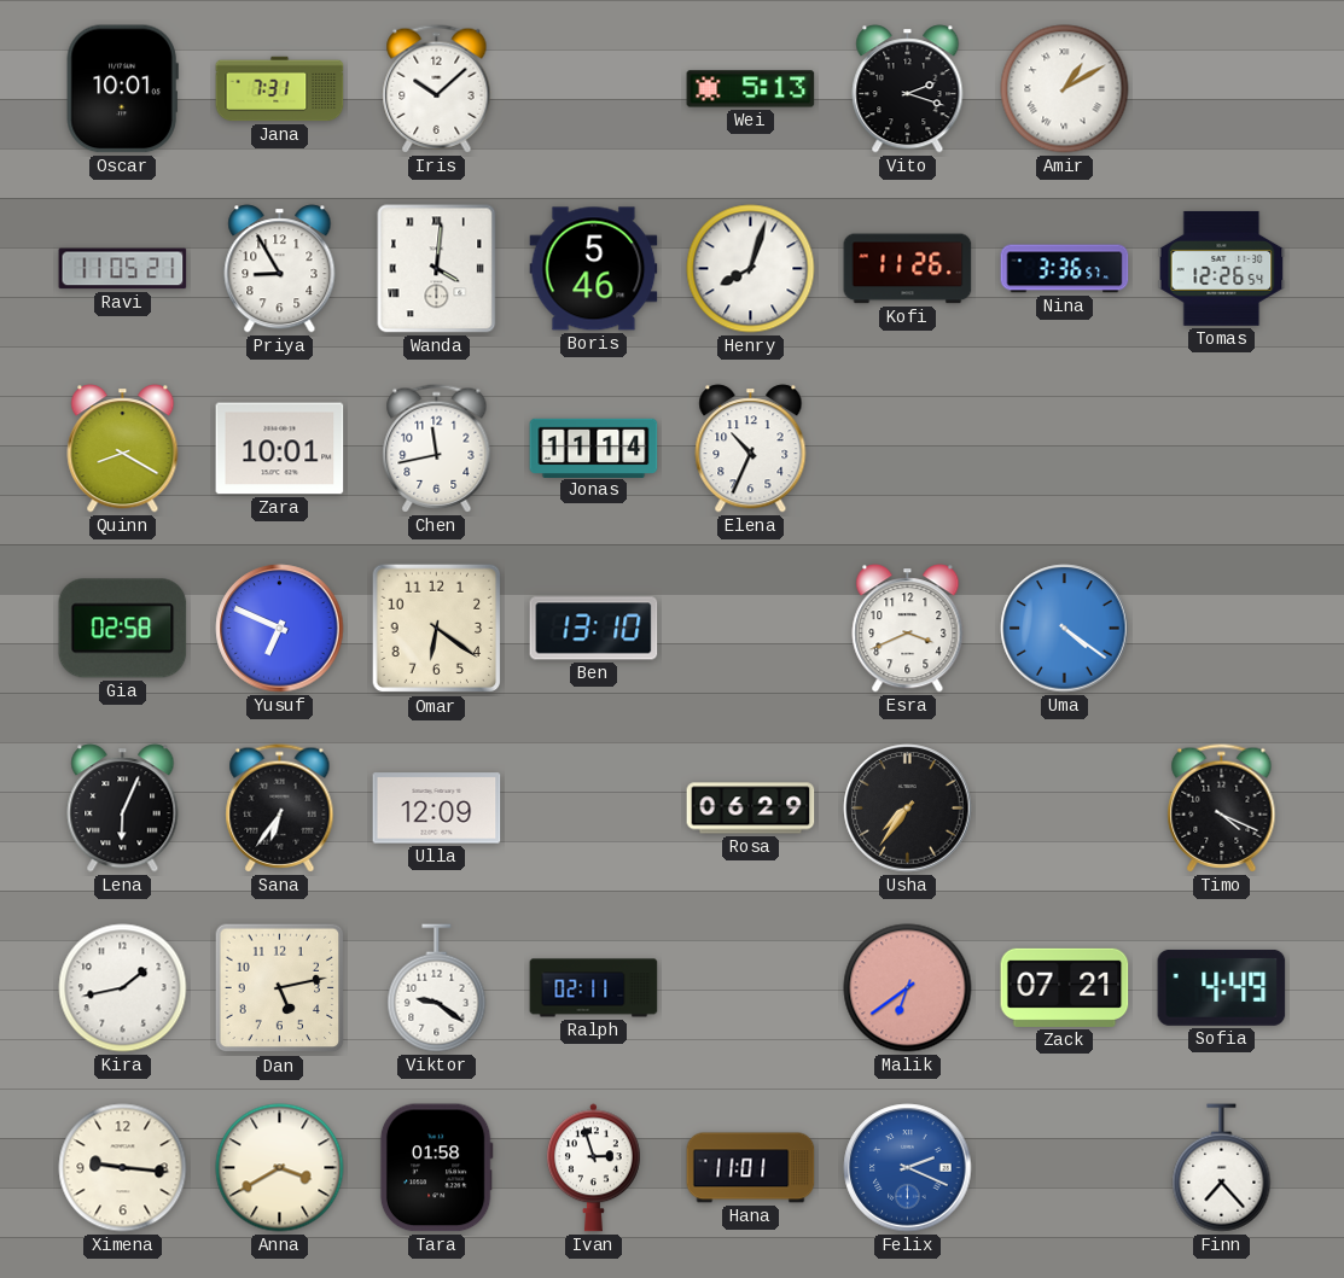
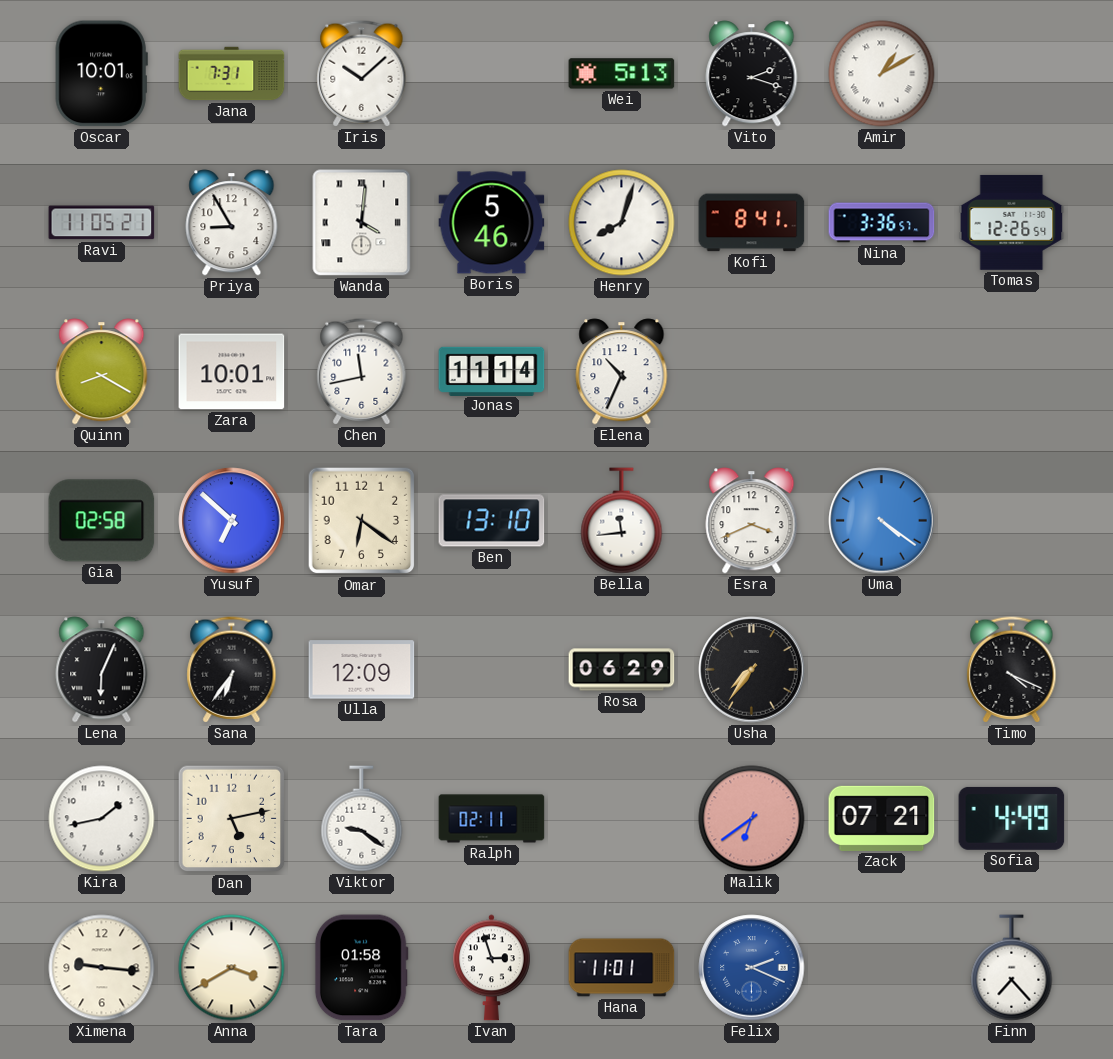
Kofi: 11:26 -> 8:41 (752, 223)
Yusuf: 6:49 -> 6:52 (232, 521)
Bella: none -> 11:44 (622, 521)
